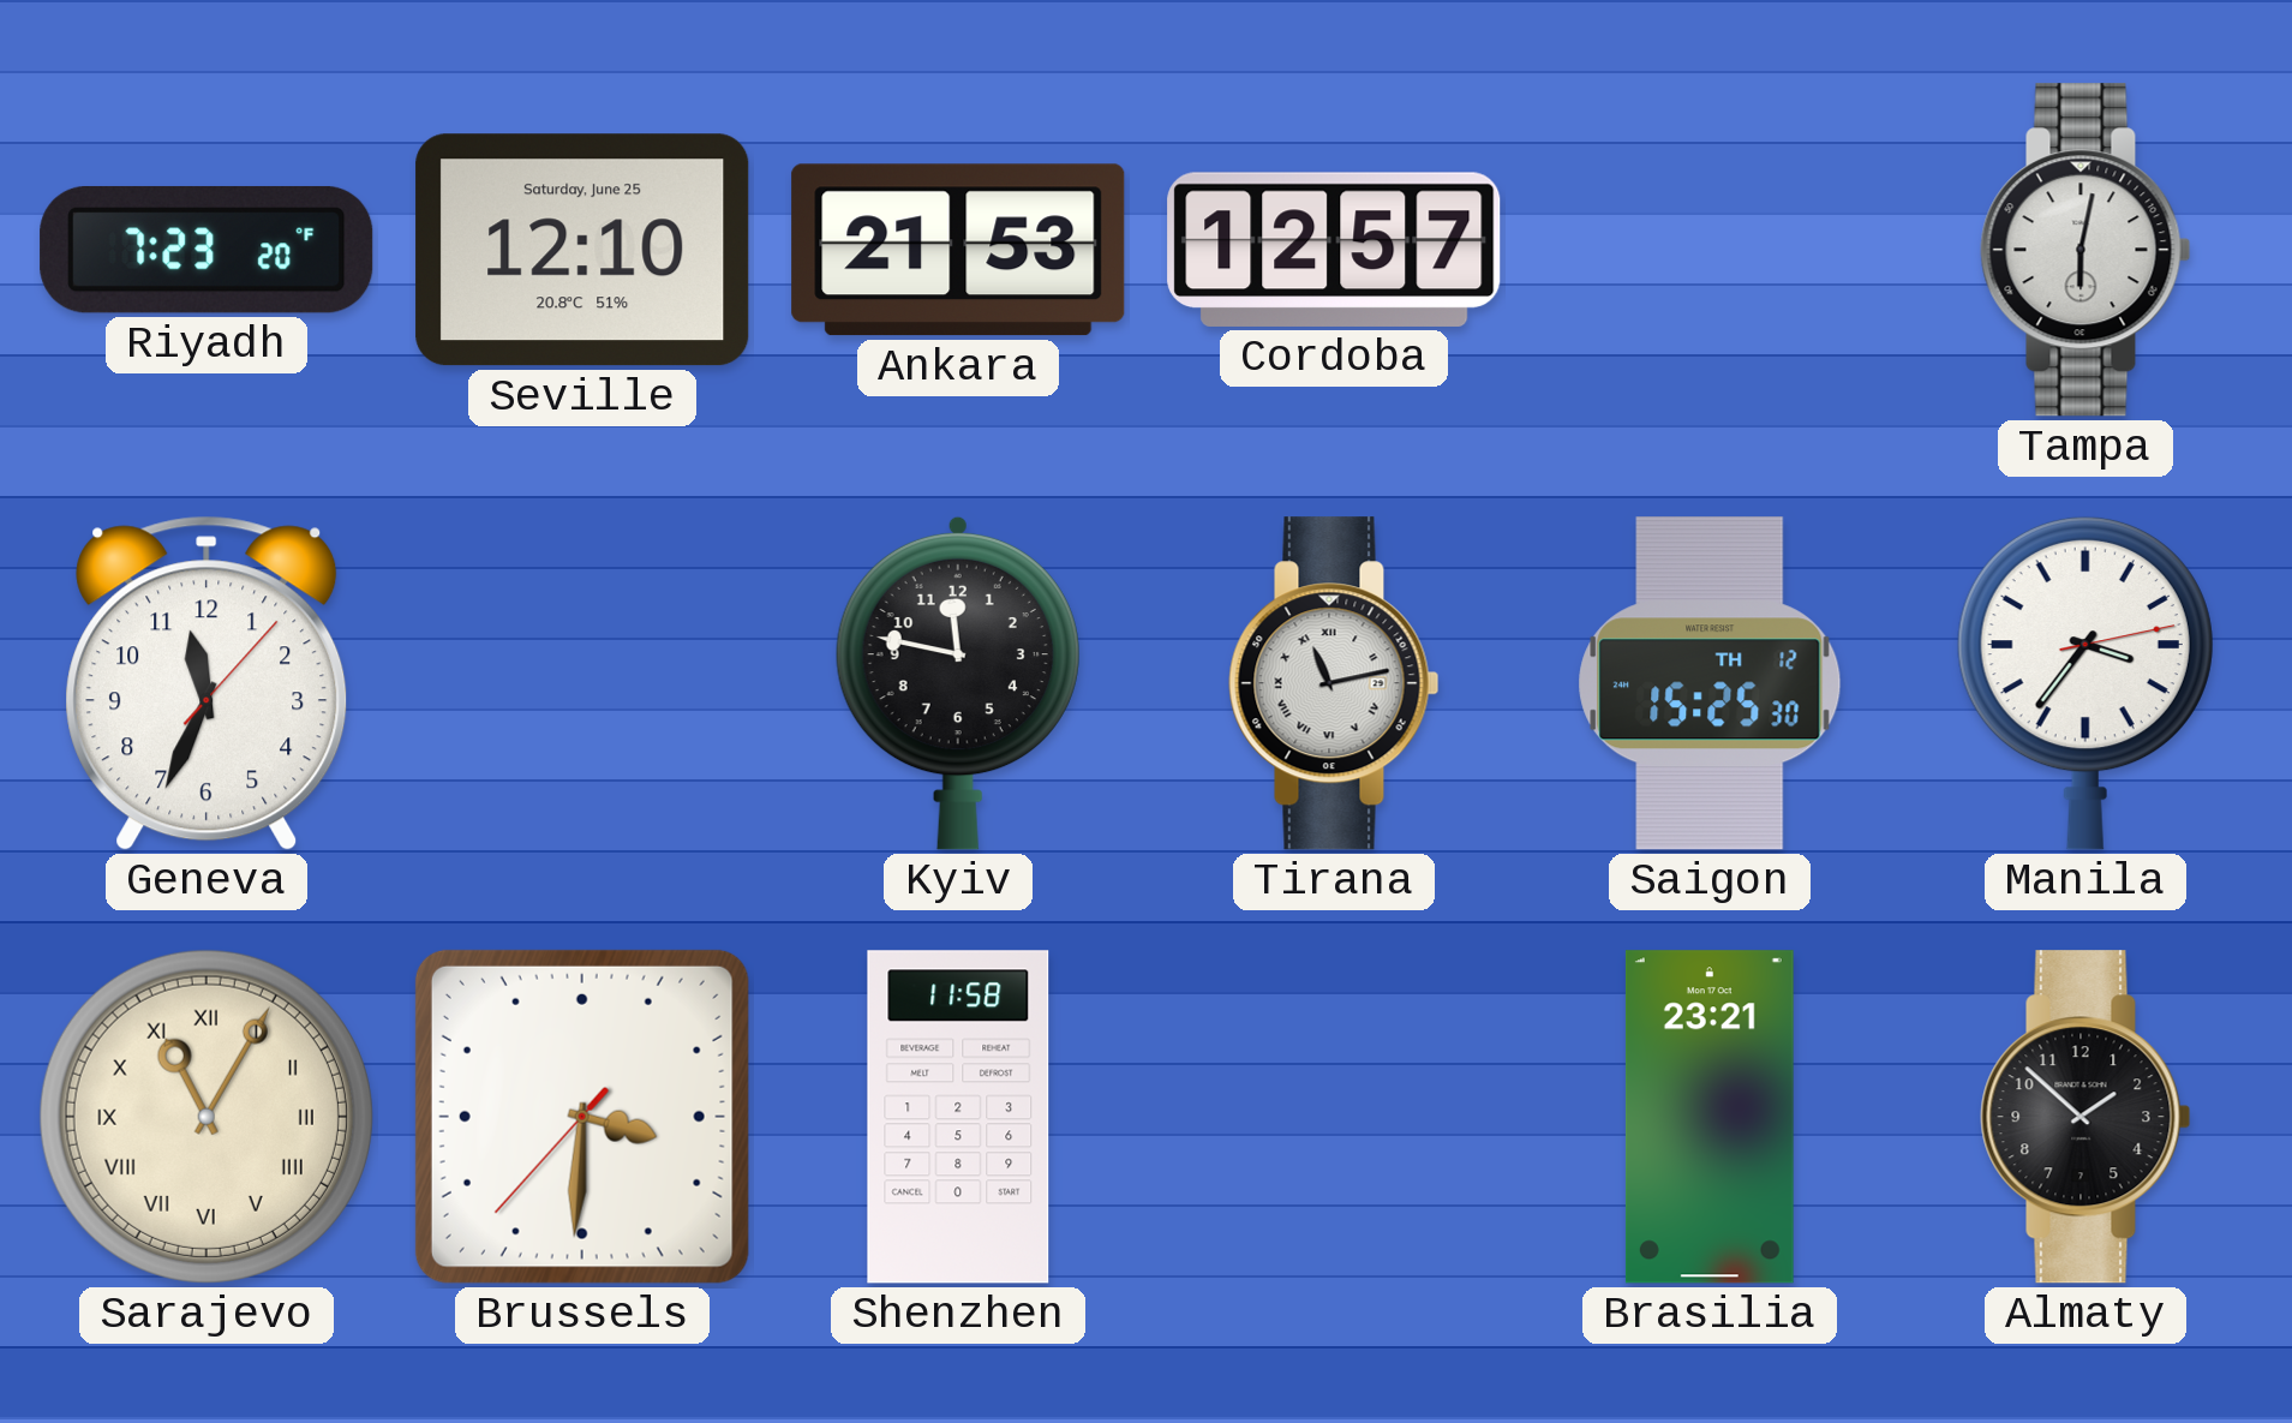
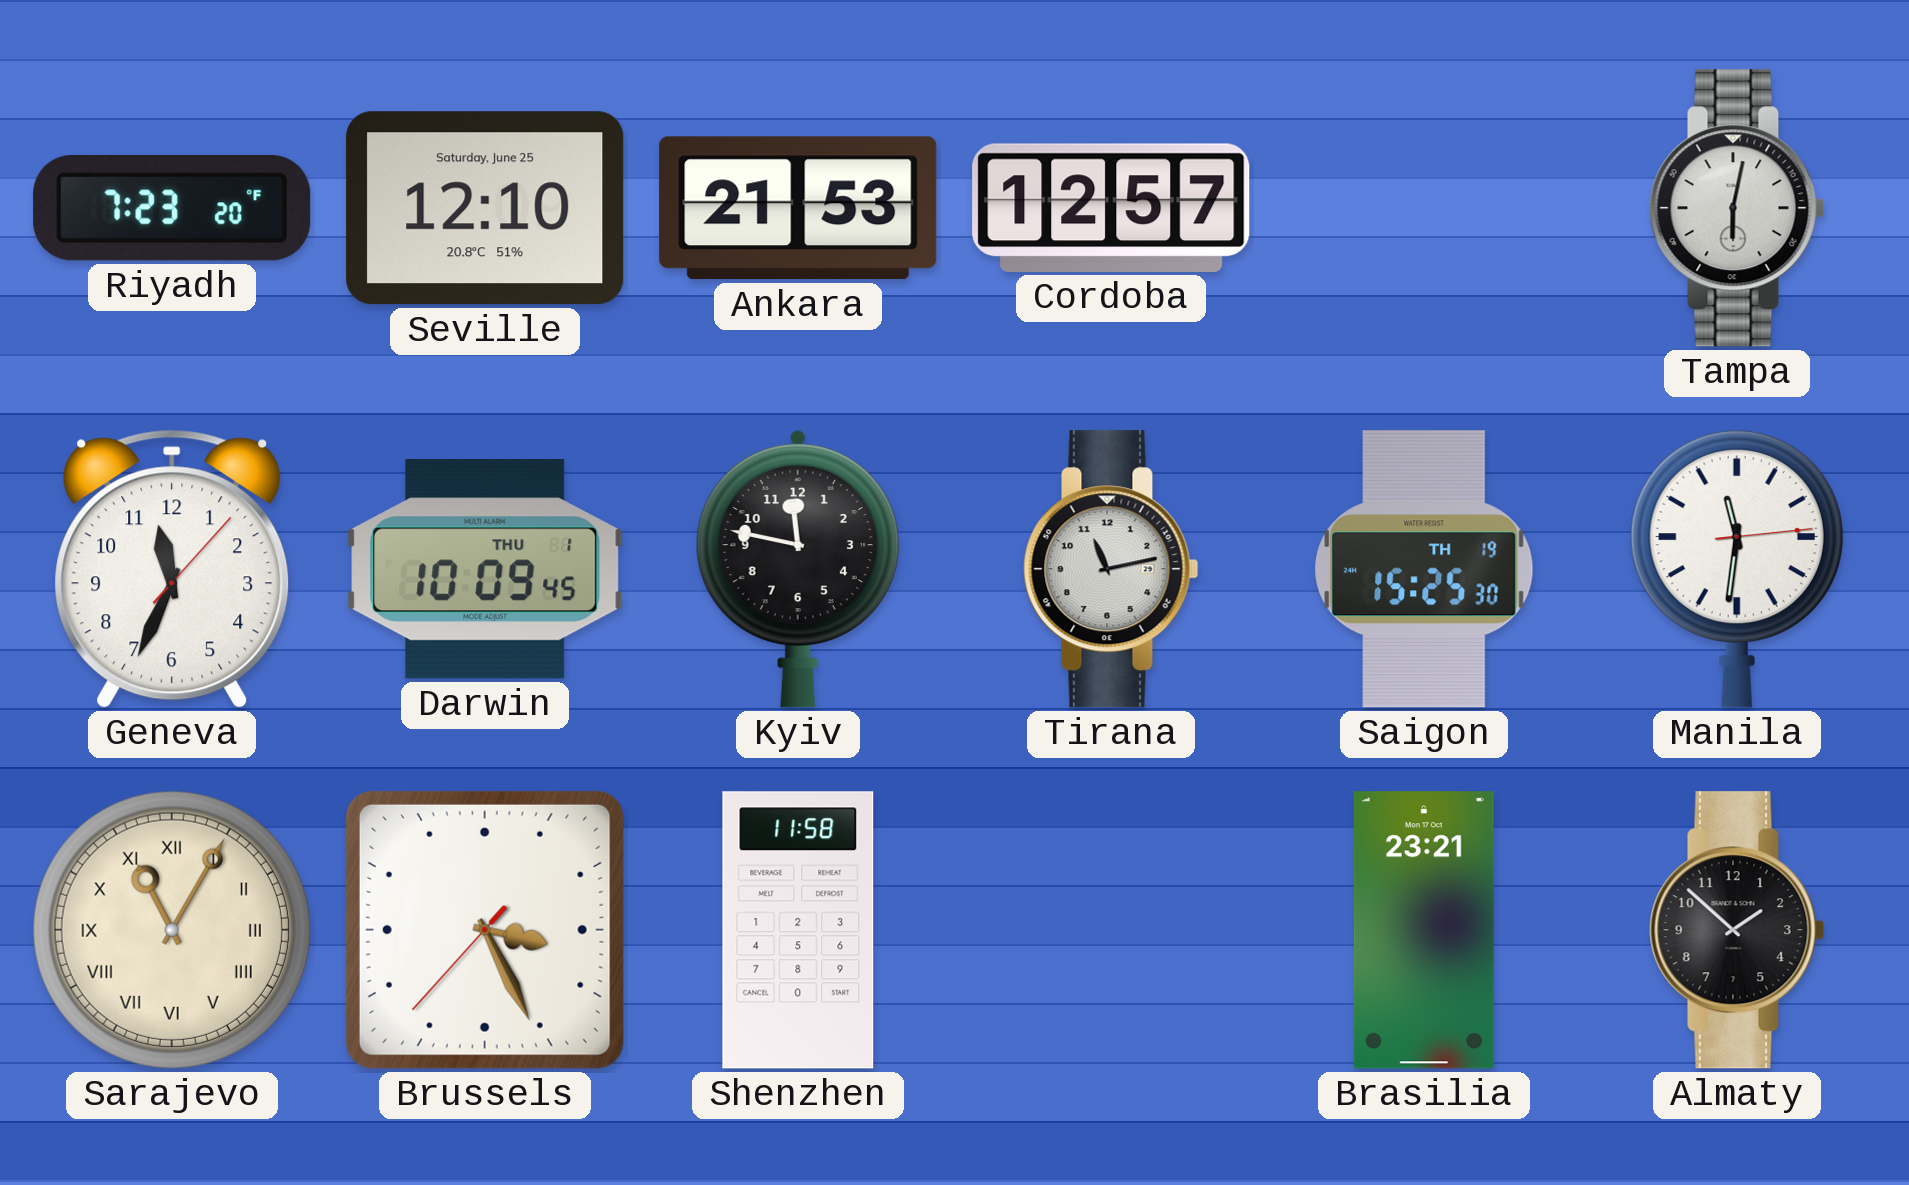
Darwin: none -> 10:09 (485, 569)
Tirana numerals: Roman -> Arabic (1111, 569)
Saigon date: TH 12 -> TH 19 (1424, 569)
Manila: 3:36 -> 11:31 (1737, 569)
Brussels: 3:30 -> 3:25 (485, 930)
